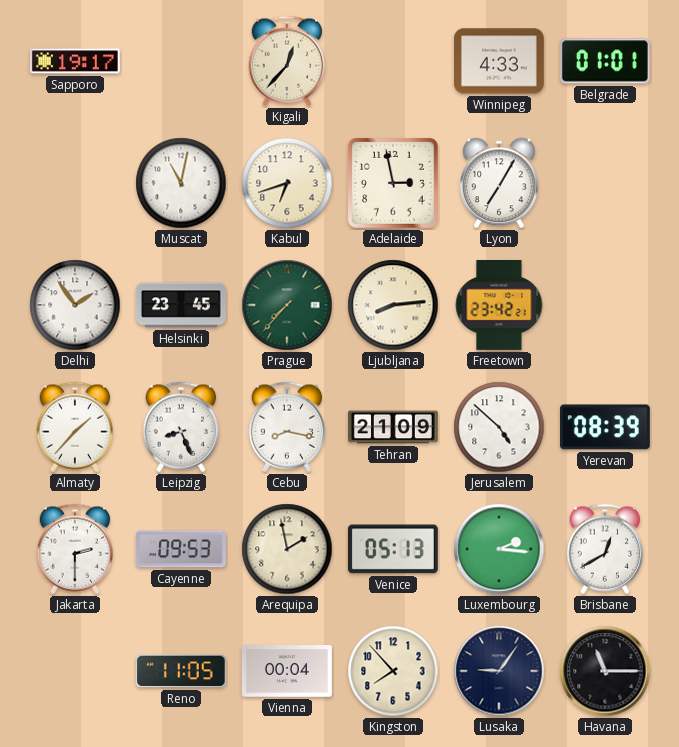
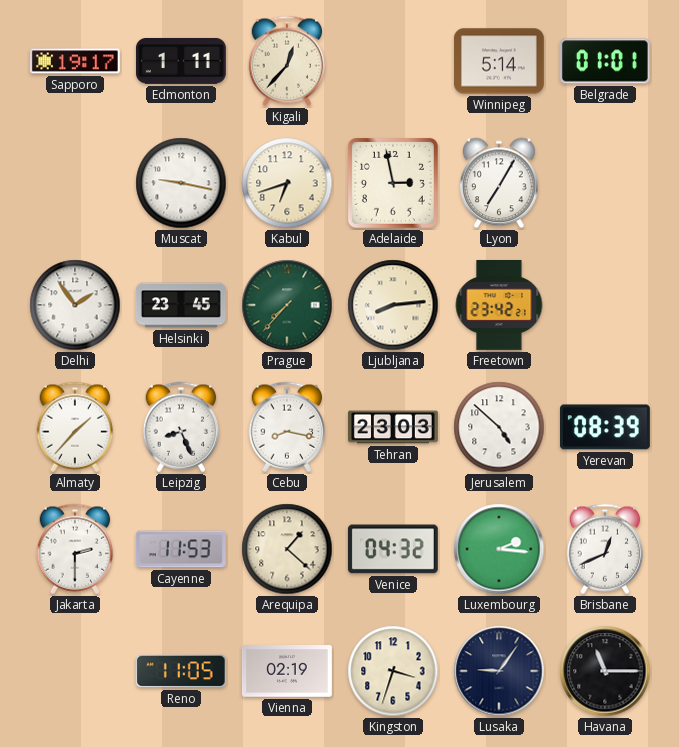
Edmonton: none -> 1:11 (181, 61)
Winnipeg: 4:33 -> 5:14 (499, 61)
Muscat: 11:02 -> 9:17 (181, 183)
Tehran: 21:09 -> 23:03 (394, 427)
Cayenne: 09:53 -> 11:53 (181, 549)
Arequipa: 1:58 -> 1:22 (287, 549)
Venice: 05:13 -> 04:32 (393, 549)
Brisbane: 12:40 -> 12:41 (605, 549)
Vienna: 00:04 -> 02:19 (287, 671)
Kingston: 7:53 -> 3:33 (393, 671)
